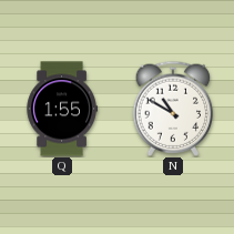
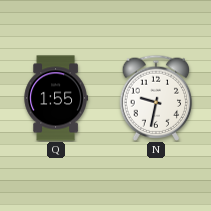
N: 10:50 -> 9:32 (156, 98)
